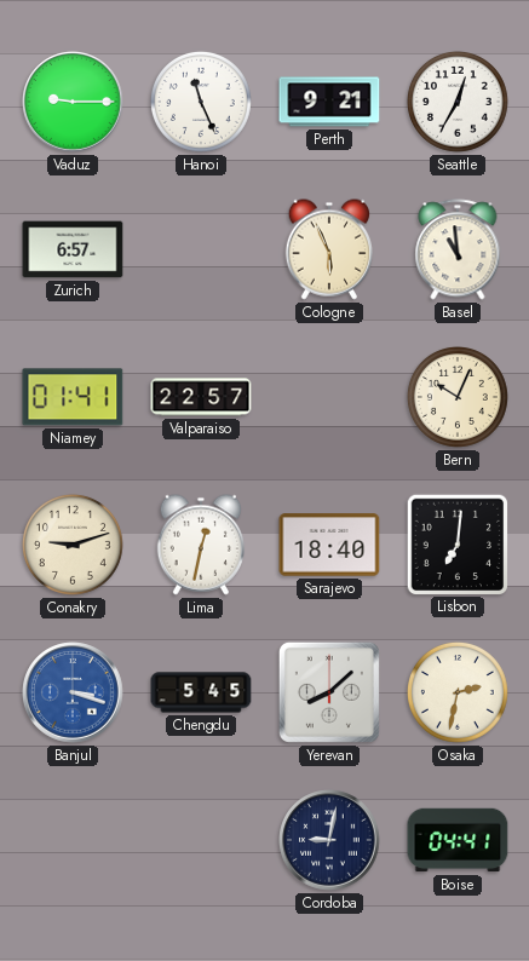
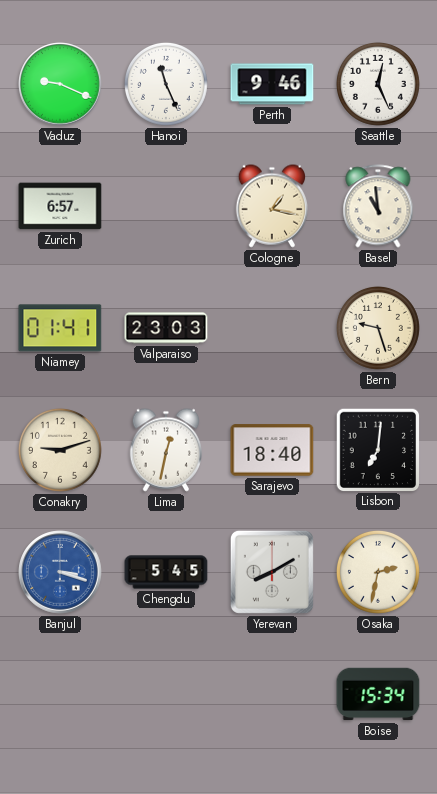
Vaduz: 9:15 -> 9:19 (60, 84)
Perth: 9:21 -> 9:46 (272, 84)
Seattle: 12:35 -> 12:26 (378, 84)
Cologne: 5:56 -> 1:17 (271, 206)
Valparaiso: 22:57 -> 23:03 (166, 328)
Bern: 10:04 -> 9:27 (378, 328)
Yerevan: 8:08 -> 8:10 (272, 572)
Cordoba: 9:02 -> none (329, 840)
Boise: 04:41 -> 15:34 (378, 694)
